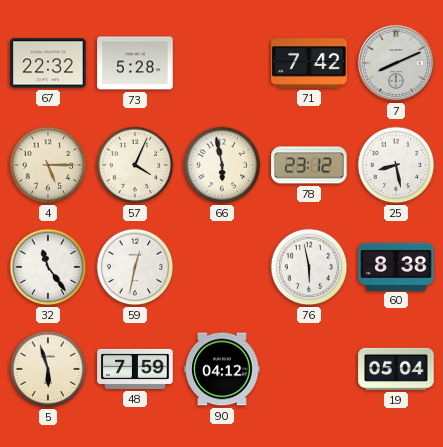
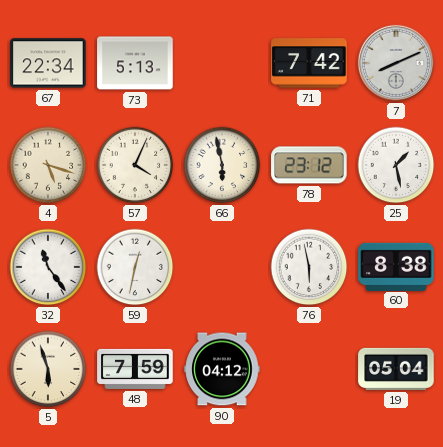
67: 22:32 -> 22:34 (48, 63)
73: 5:28 -> 5:13 (135, 63)
4: 5:15 -> 5:18 (48, 165)
25: 8:28 -> 1:28 (396, 165)
